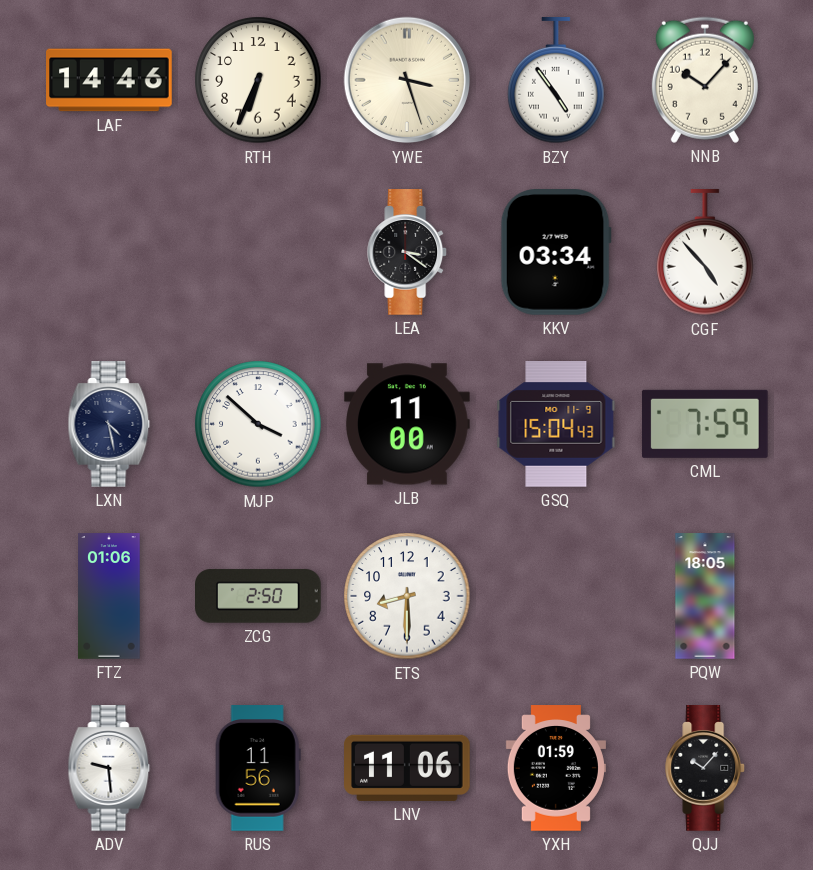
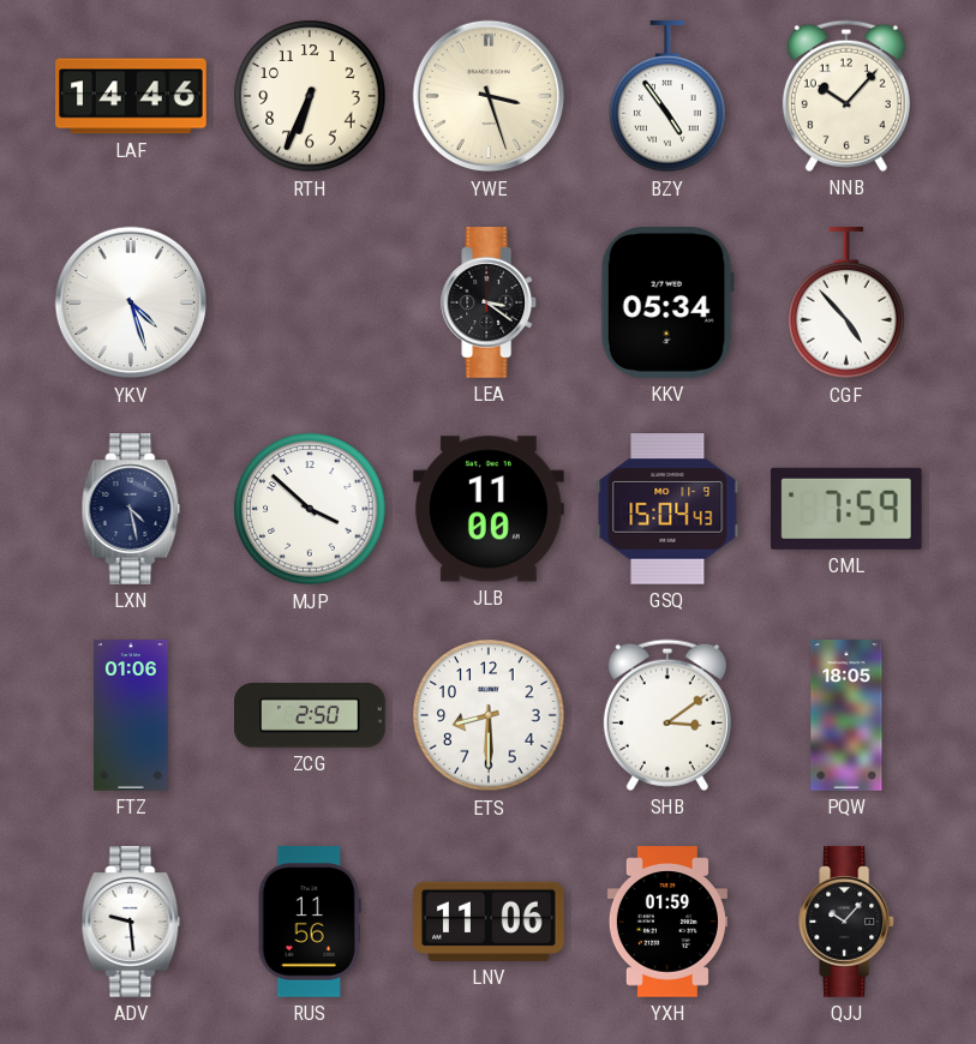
YKV: none -> 4:27 (131, 302)
KKV: 03:34 -> 05:34 (667, 304)
SHB: none -> 3:09 (667, 715)
